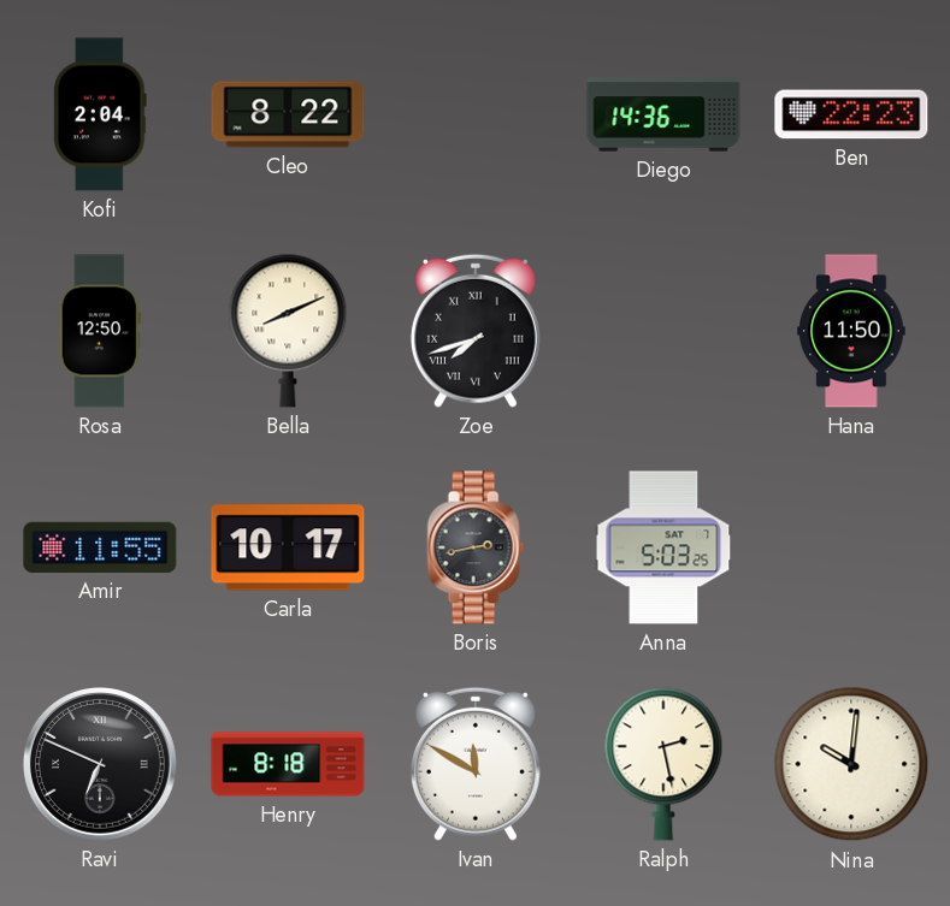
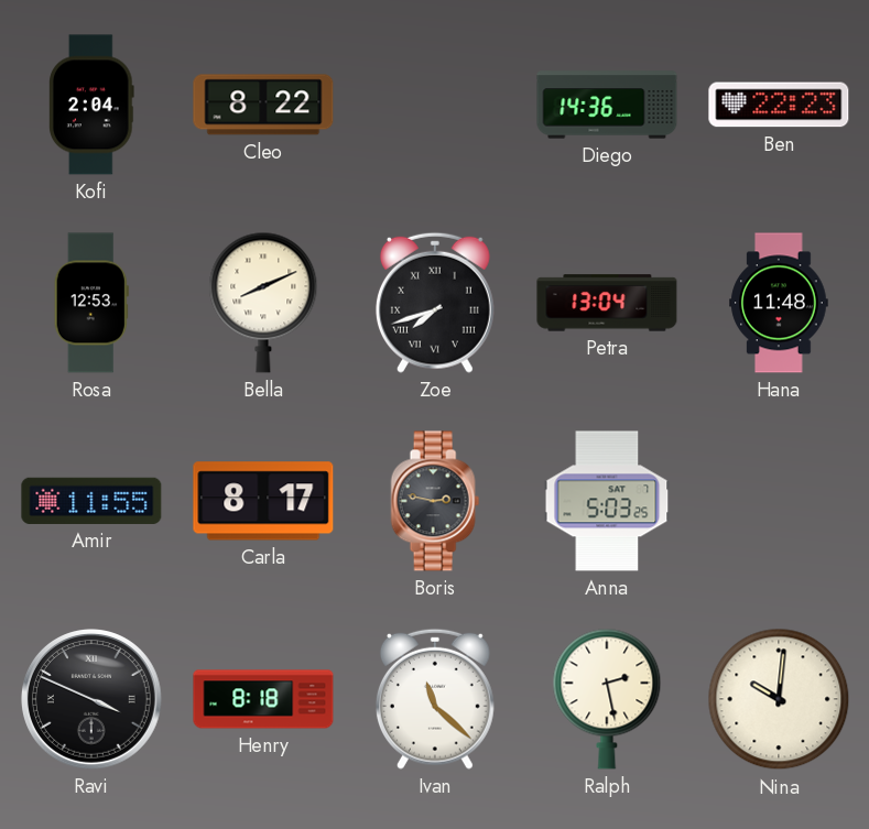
Rosa: 12:50 -> 12:53 (91, 303)
Petra: none -> 13:04 (607, 303)
Hana: 11:50 -> 11:48 (779, 303)
Carla: 10:17 -> 8:17 (263, 501)
Boris: 2:43 -> 2:47 (435, 501)
Ravi: 6:49 -> 3:49 (93, 700)
Ivan: 11:50 -> 11:22 (435, 699)
